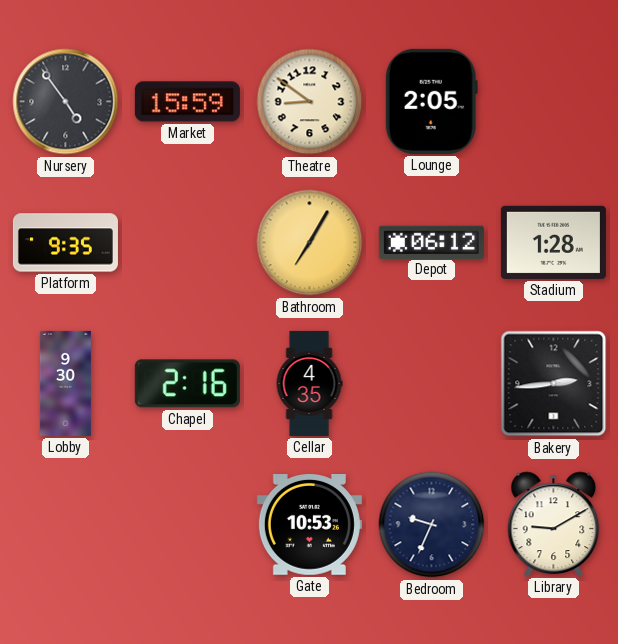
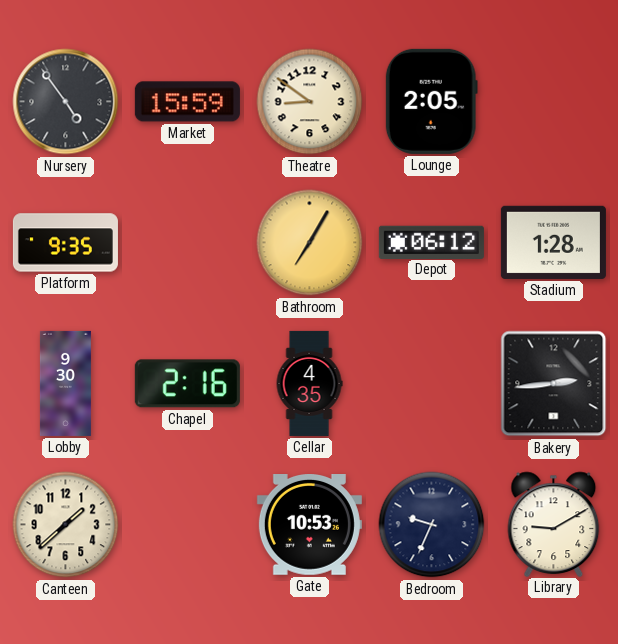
Canteen: none -> 1:38 (66, 525)
